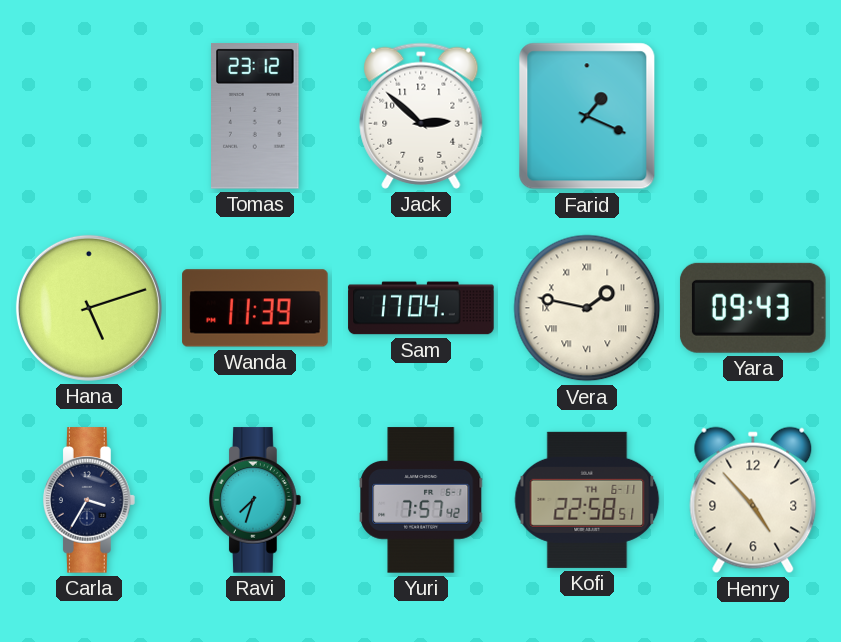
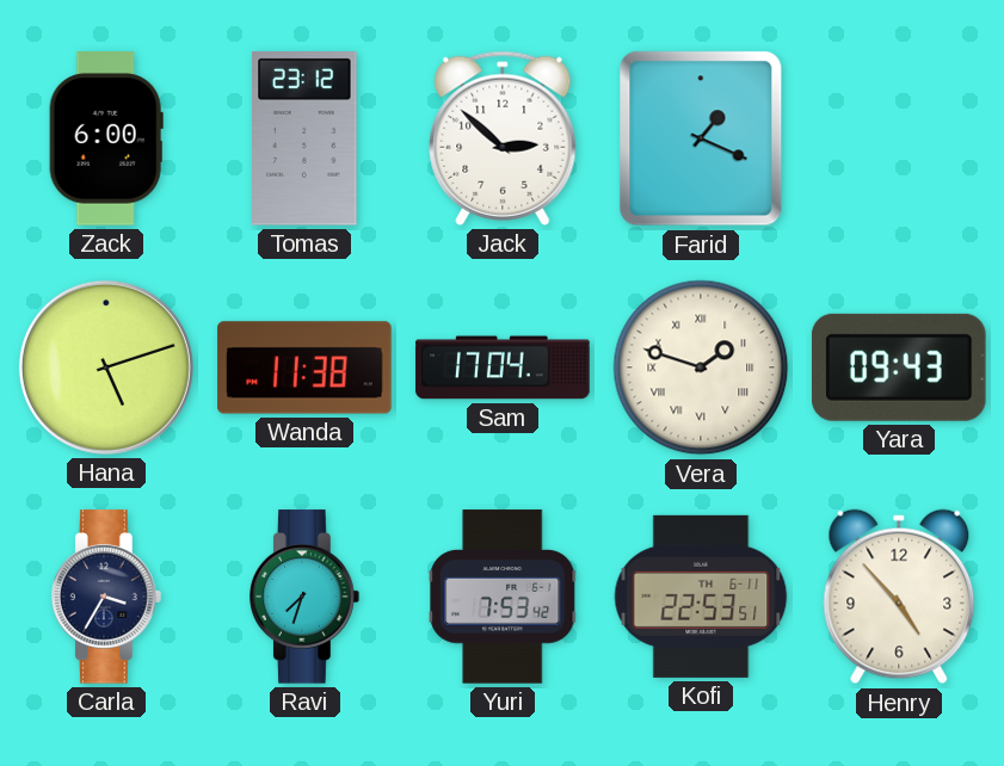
Zack: none -> 6:00 (106, 138)
Wanda: 11:39 -> 11:38 (304, 367)
Vera: 1:47 -> 1:48 (701, 367)
Yuri: 7:57 -> 7:53 (503, 597)
Kofi: 22:58 -> 22:53 (701, 597)
